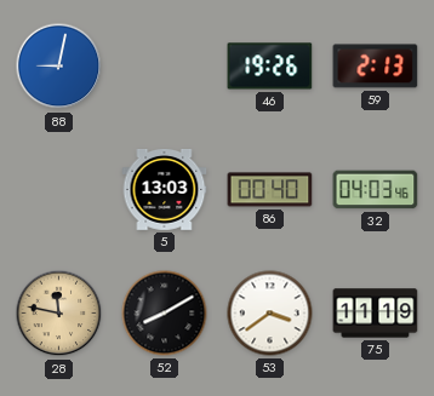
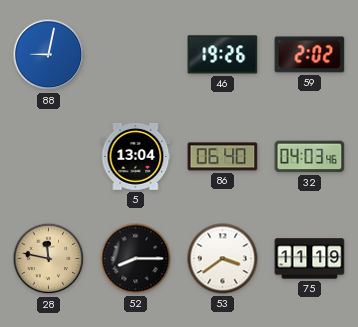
59: 2:13 -> 2:02 (310, 55)
5: 13:03 -> 13:04 (136, 157)
86: 00:40 -> 06:40 (223, 157)
52: 8:10 -> 8:15 (136, 259)
